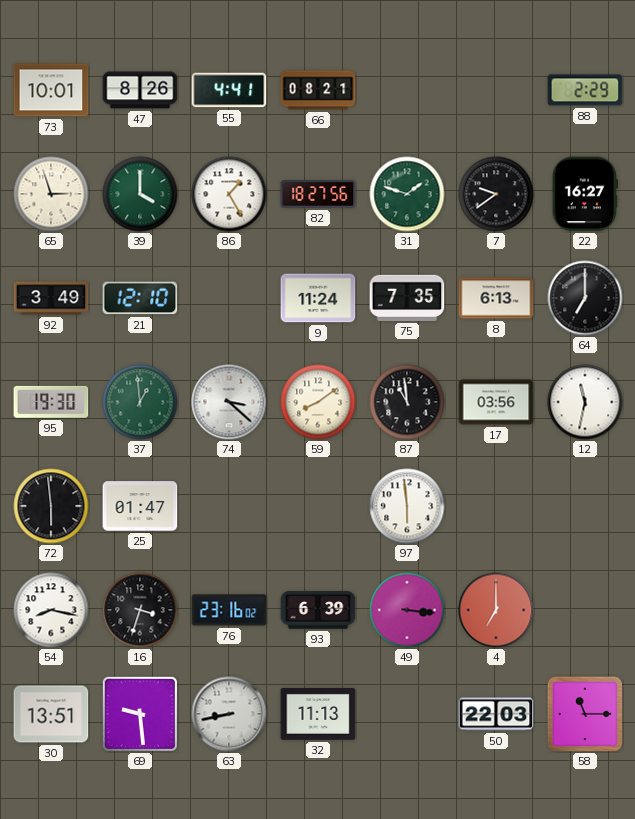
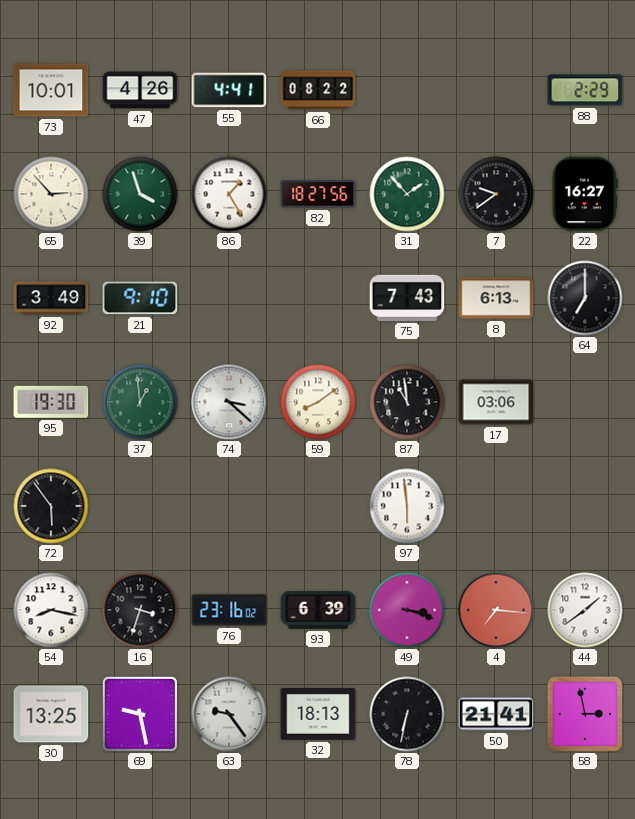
47: 8:26 -> 4:26 (140, 90)
66: 08:21 -> 08:22 (318, 90)
65: 2:57 -> 2:53 (51, 194)
39: 4:00 -> 3:57 (140, 194)
31: 1:48 -> 1:53 (407, 194)
21: 12:10 -> 9:10 (140, 298)
9: 11:24 -> none (318, 298)
75: 7:35 -> 7:43 (407, 298)
17: 03:56 -> 03:06 (496, 402)
12: 11:32 -> none (585, 402)
72: 5:59 -> 5:54 (51, 506)
25: 01:47 -> none (140, 506)
49: 3:16 -> 3:18 (407, 610)
4: 7:00 -> 7:16 (496, 610)
44: none -> 1:39 (585, 610)
30: 13:51 -> 13:25 (51, 714)
69: 9:29 -> 9:28 (140, 714)
63: 8:43 -> 9:24 (229, 714)
32: 11:13 -> 18:13 (318, 714)
78: none -> 6:32 (407, 714)
50: 22:03 -> 21:41 (496, 714)
58: 11:15 -> 2:58 (585, 714)
